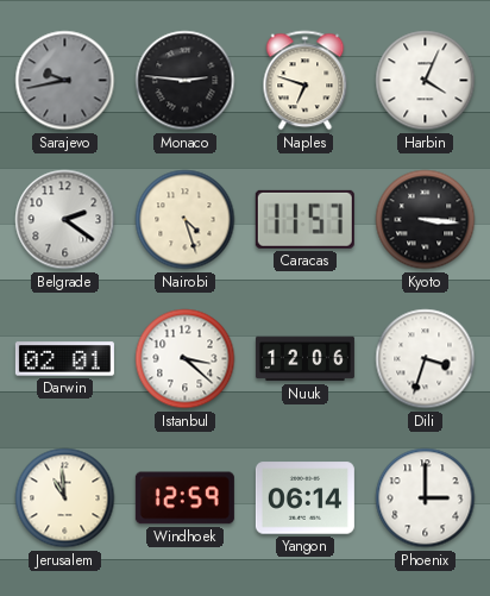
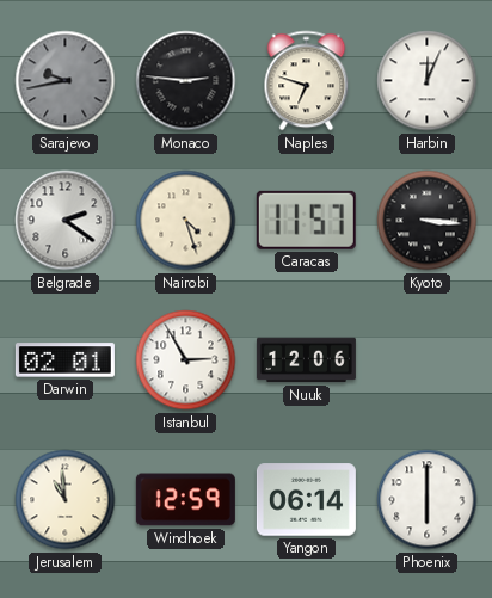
Harbin: 4:04 -> 12:04 (428, 81)
Istanbul: 3:22 -> 2:55 (186, 360)
Dili: 3:33 -> none (426, 359)
Phoenix: 3:00 -> 6:00 (428, 500)
